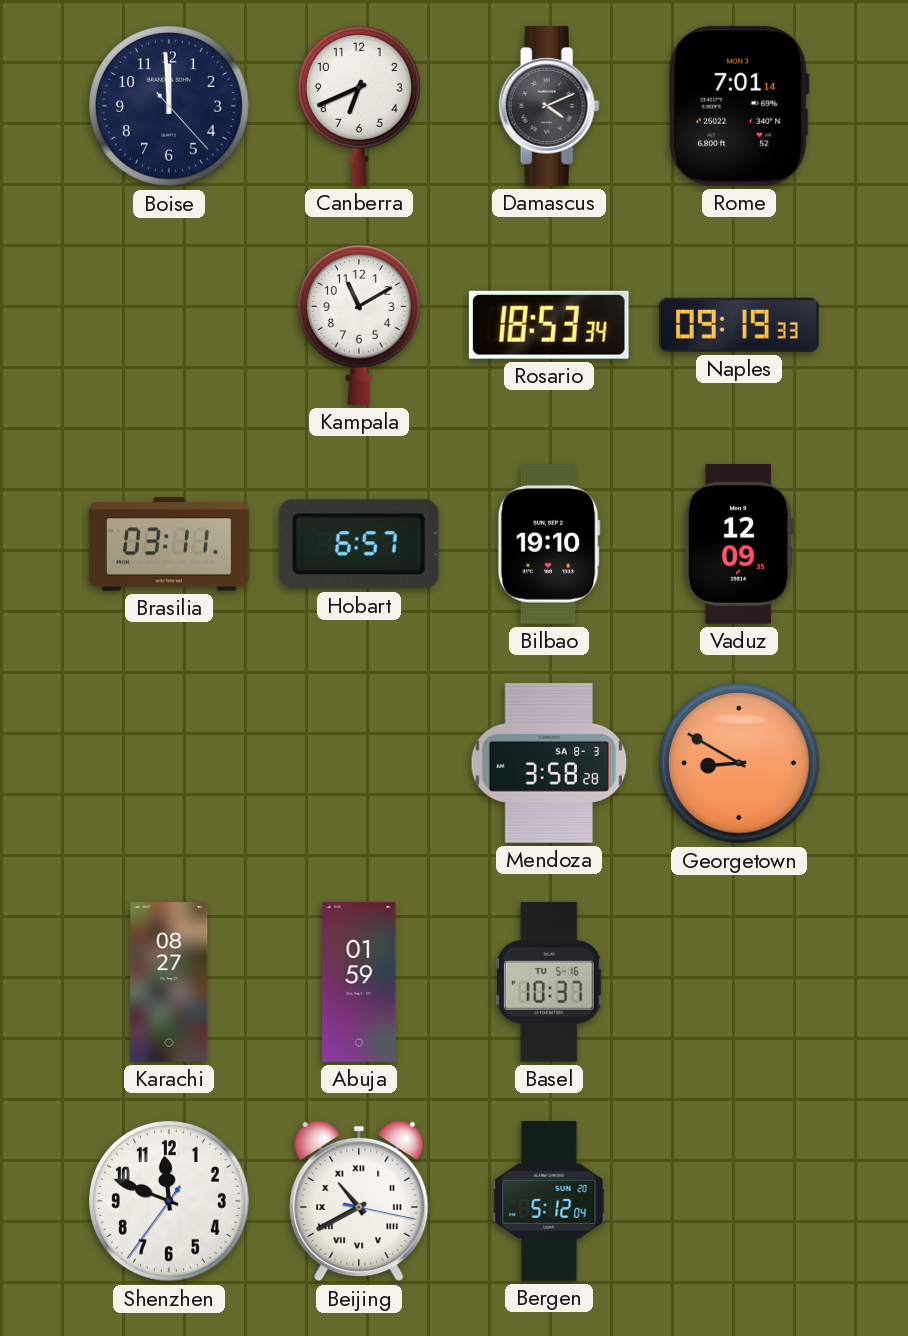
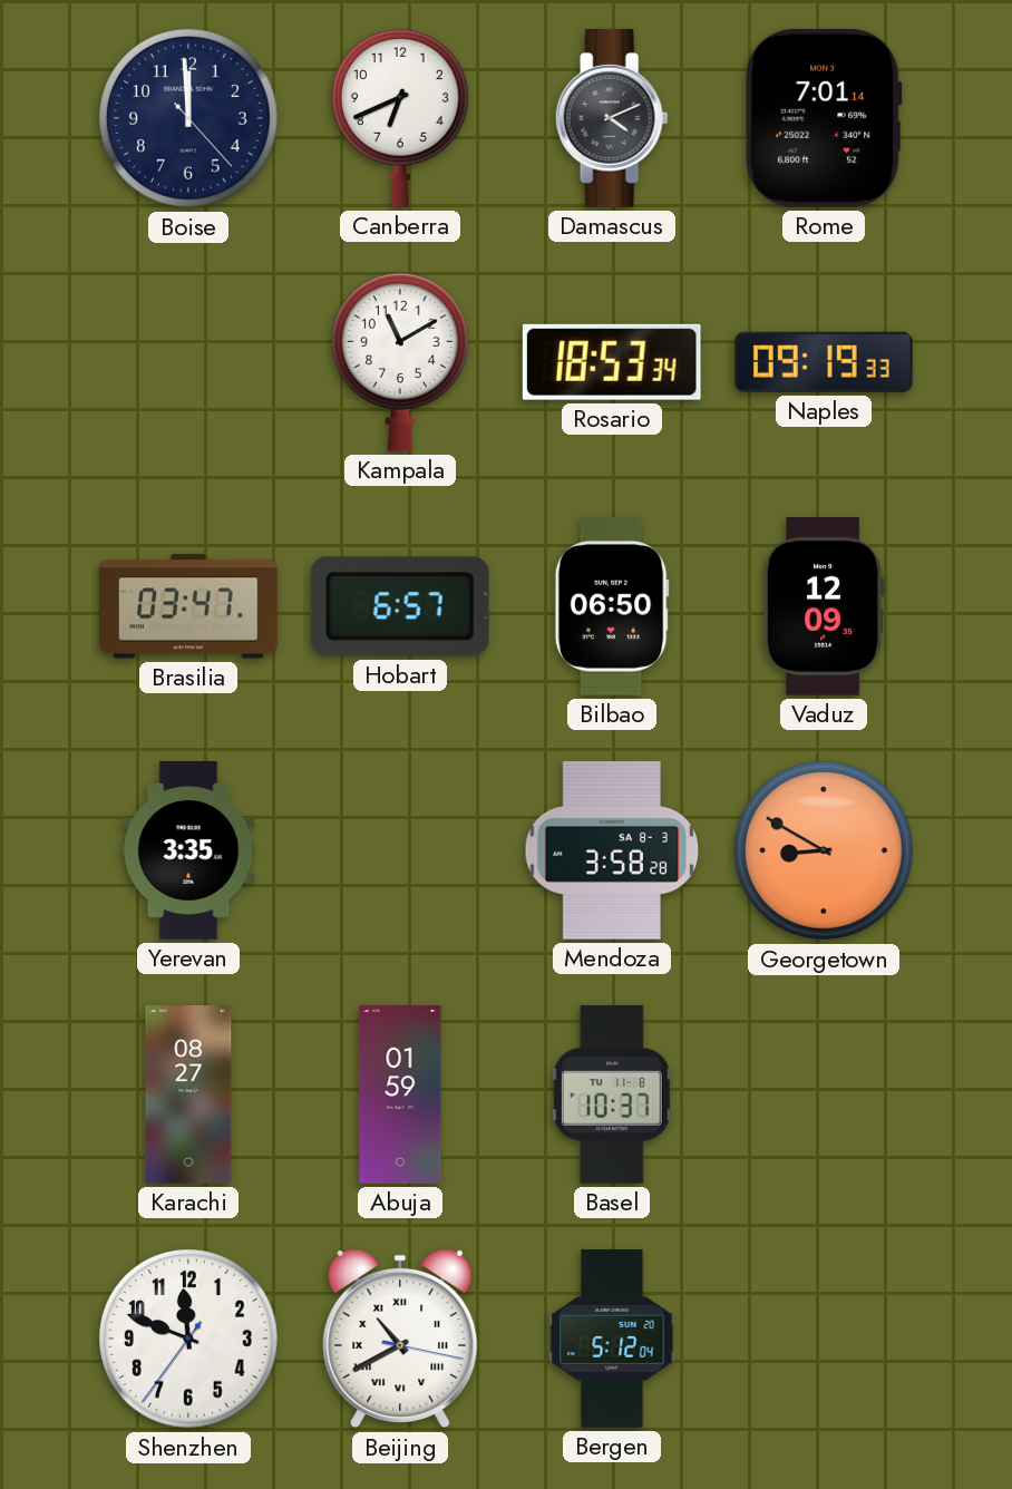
Brasilia: 03:11 -> 03:47 (189, 606)
Bilbao: 19:10 -> 06:50 (612, 606)
Yerevan: none -> 3:35 (188, 850)
Basel date: TU 5-16 -> TU 11-8 (612, 1094)
